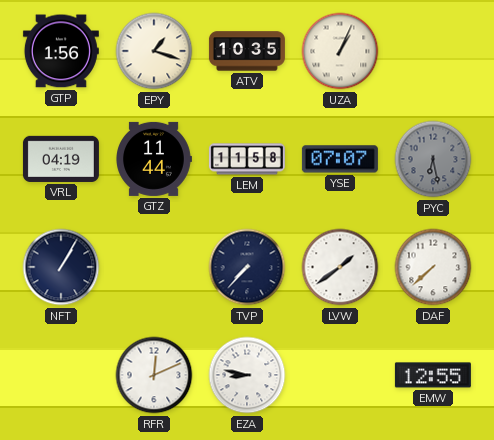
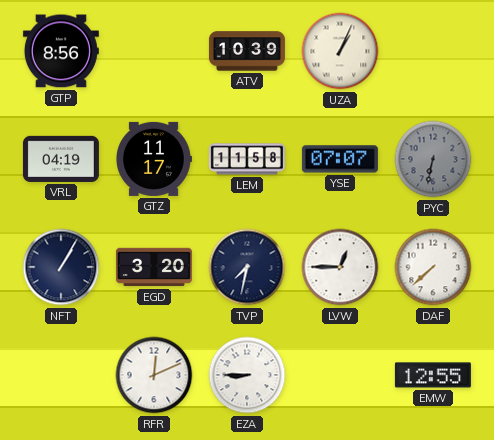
GTP: 1:56 -> 8:56 (61, 51)
EPY: 1:18 -> none (154, 51)
ATV: 10:35 -> 10:39 (247, 51)
GTZ: 11:44 -> 11:17 (154, 159)
PYC: 6:28 -> 6:32 (433, 159)
EGD: none -> 3:20 (154, 267)
TVP: 7:37 -> 7:32 (247, 267)
LVW: 1:39 -> 12:45 (340, 267)
EZA: 8:47 -> 8:45 (247, 375)
